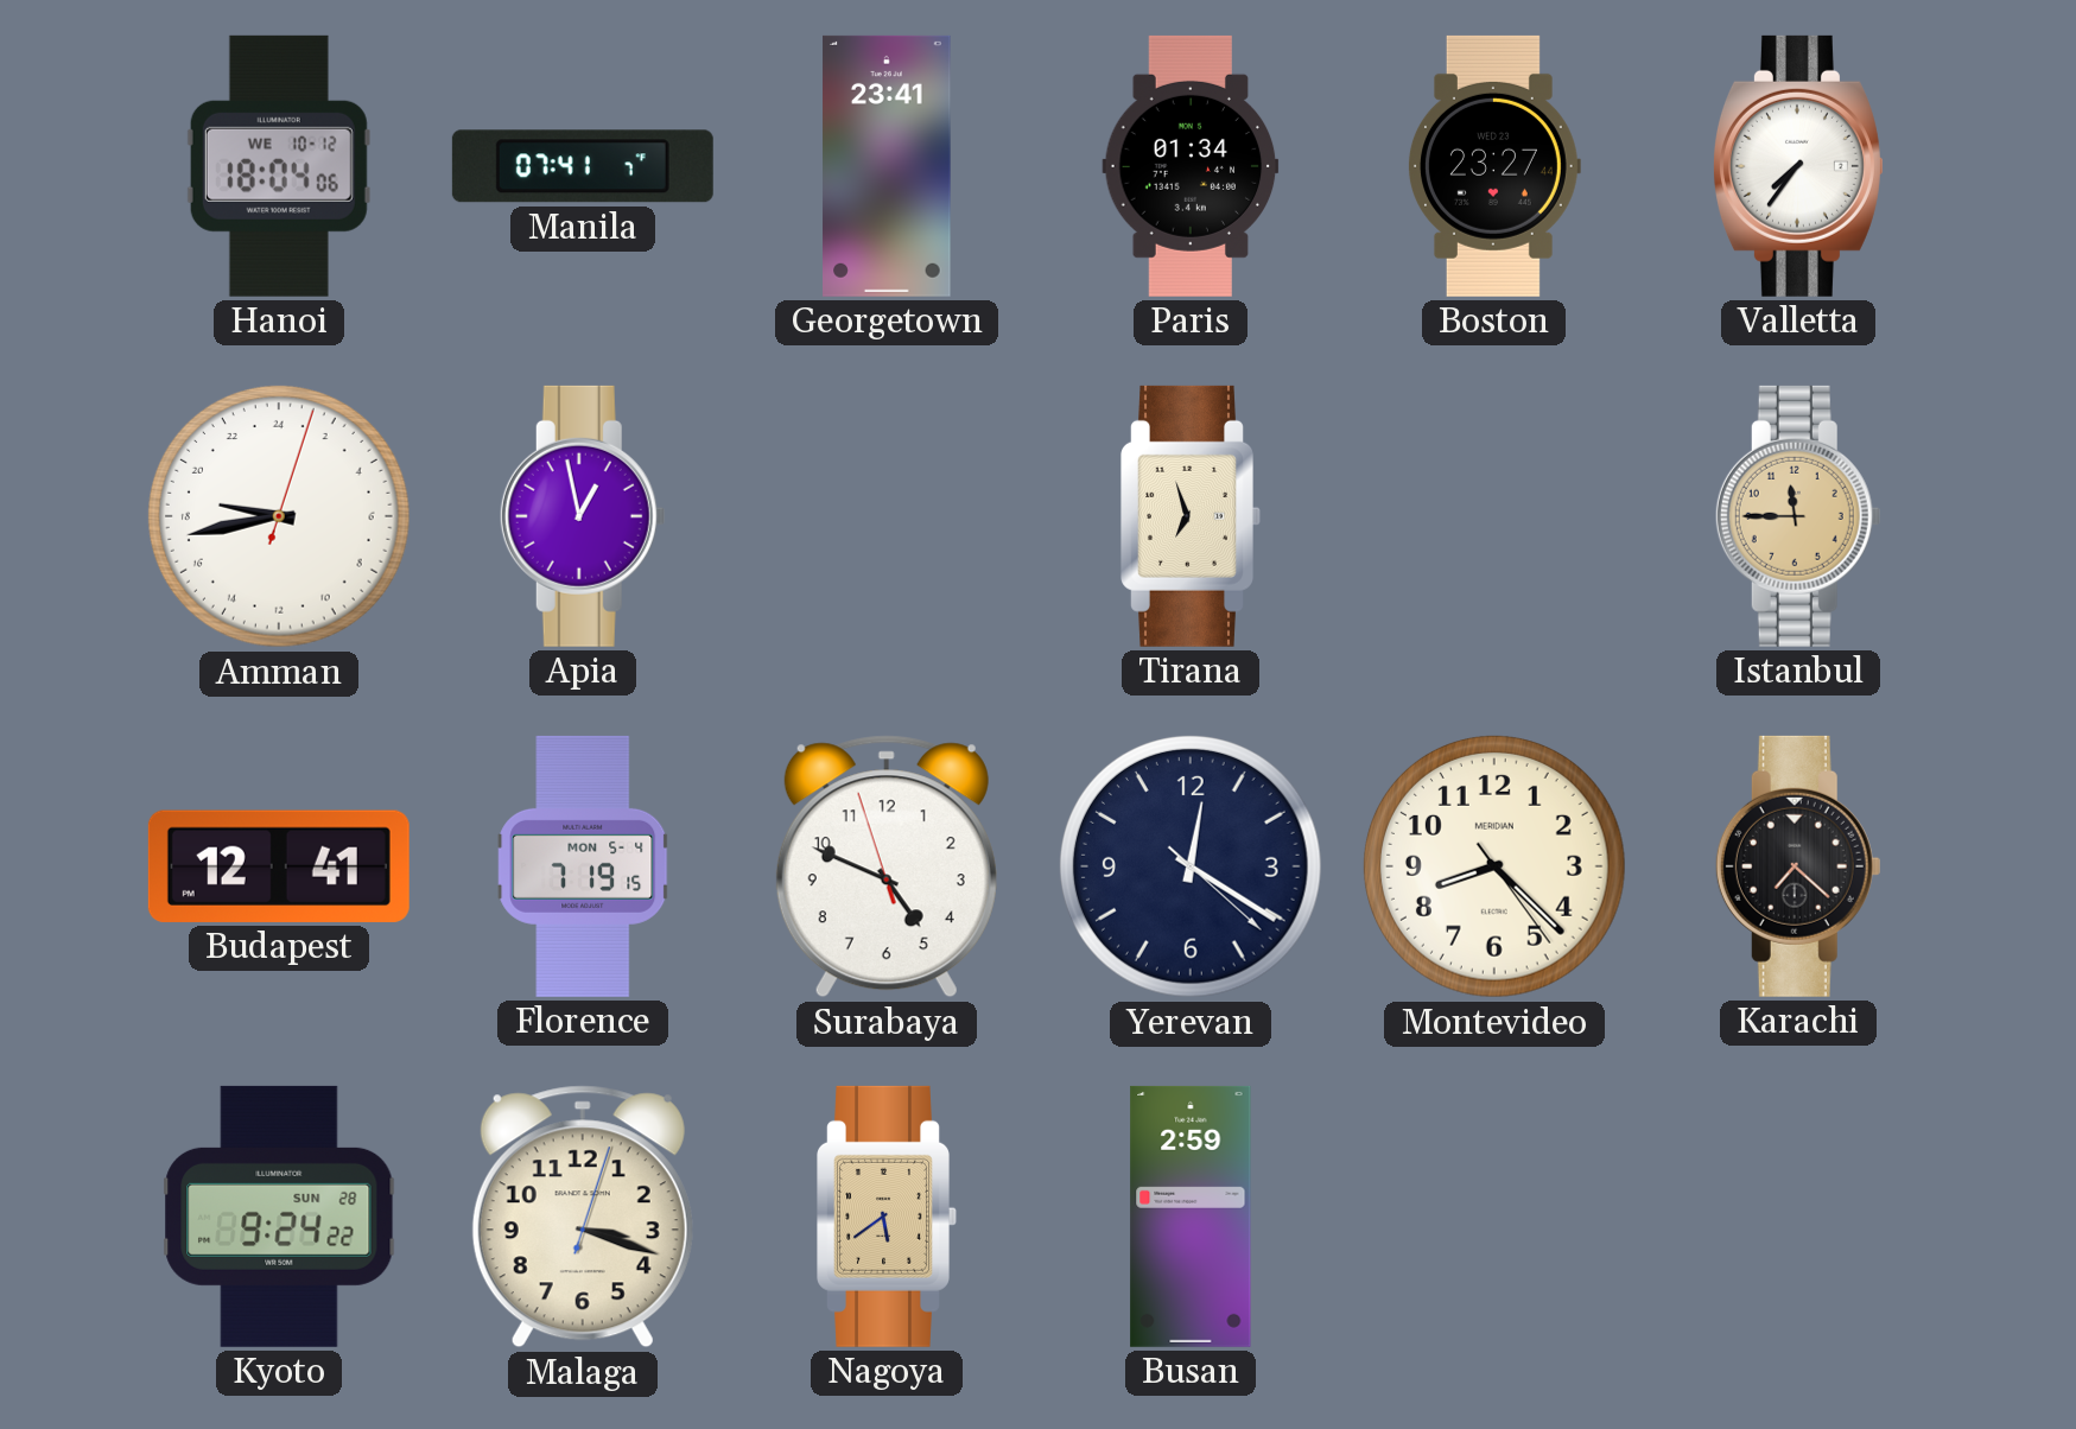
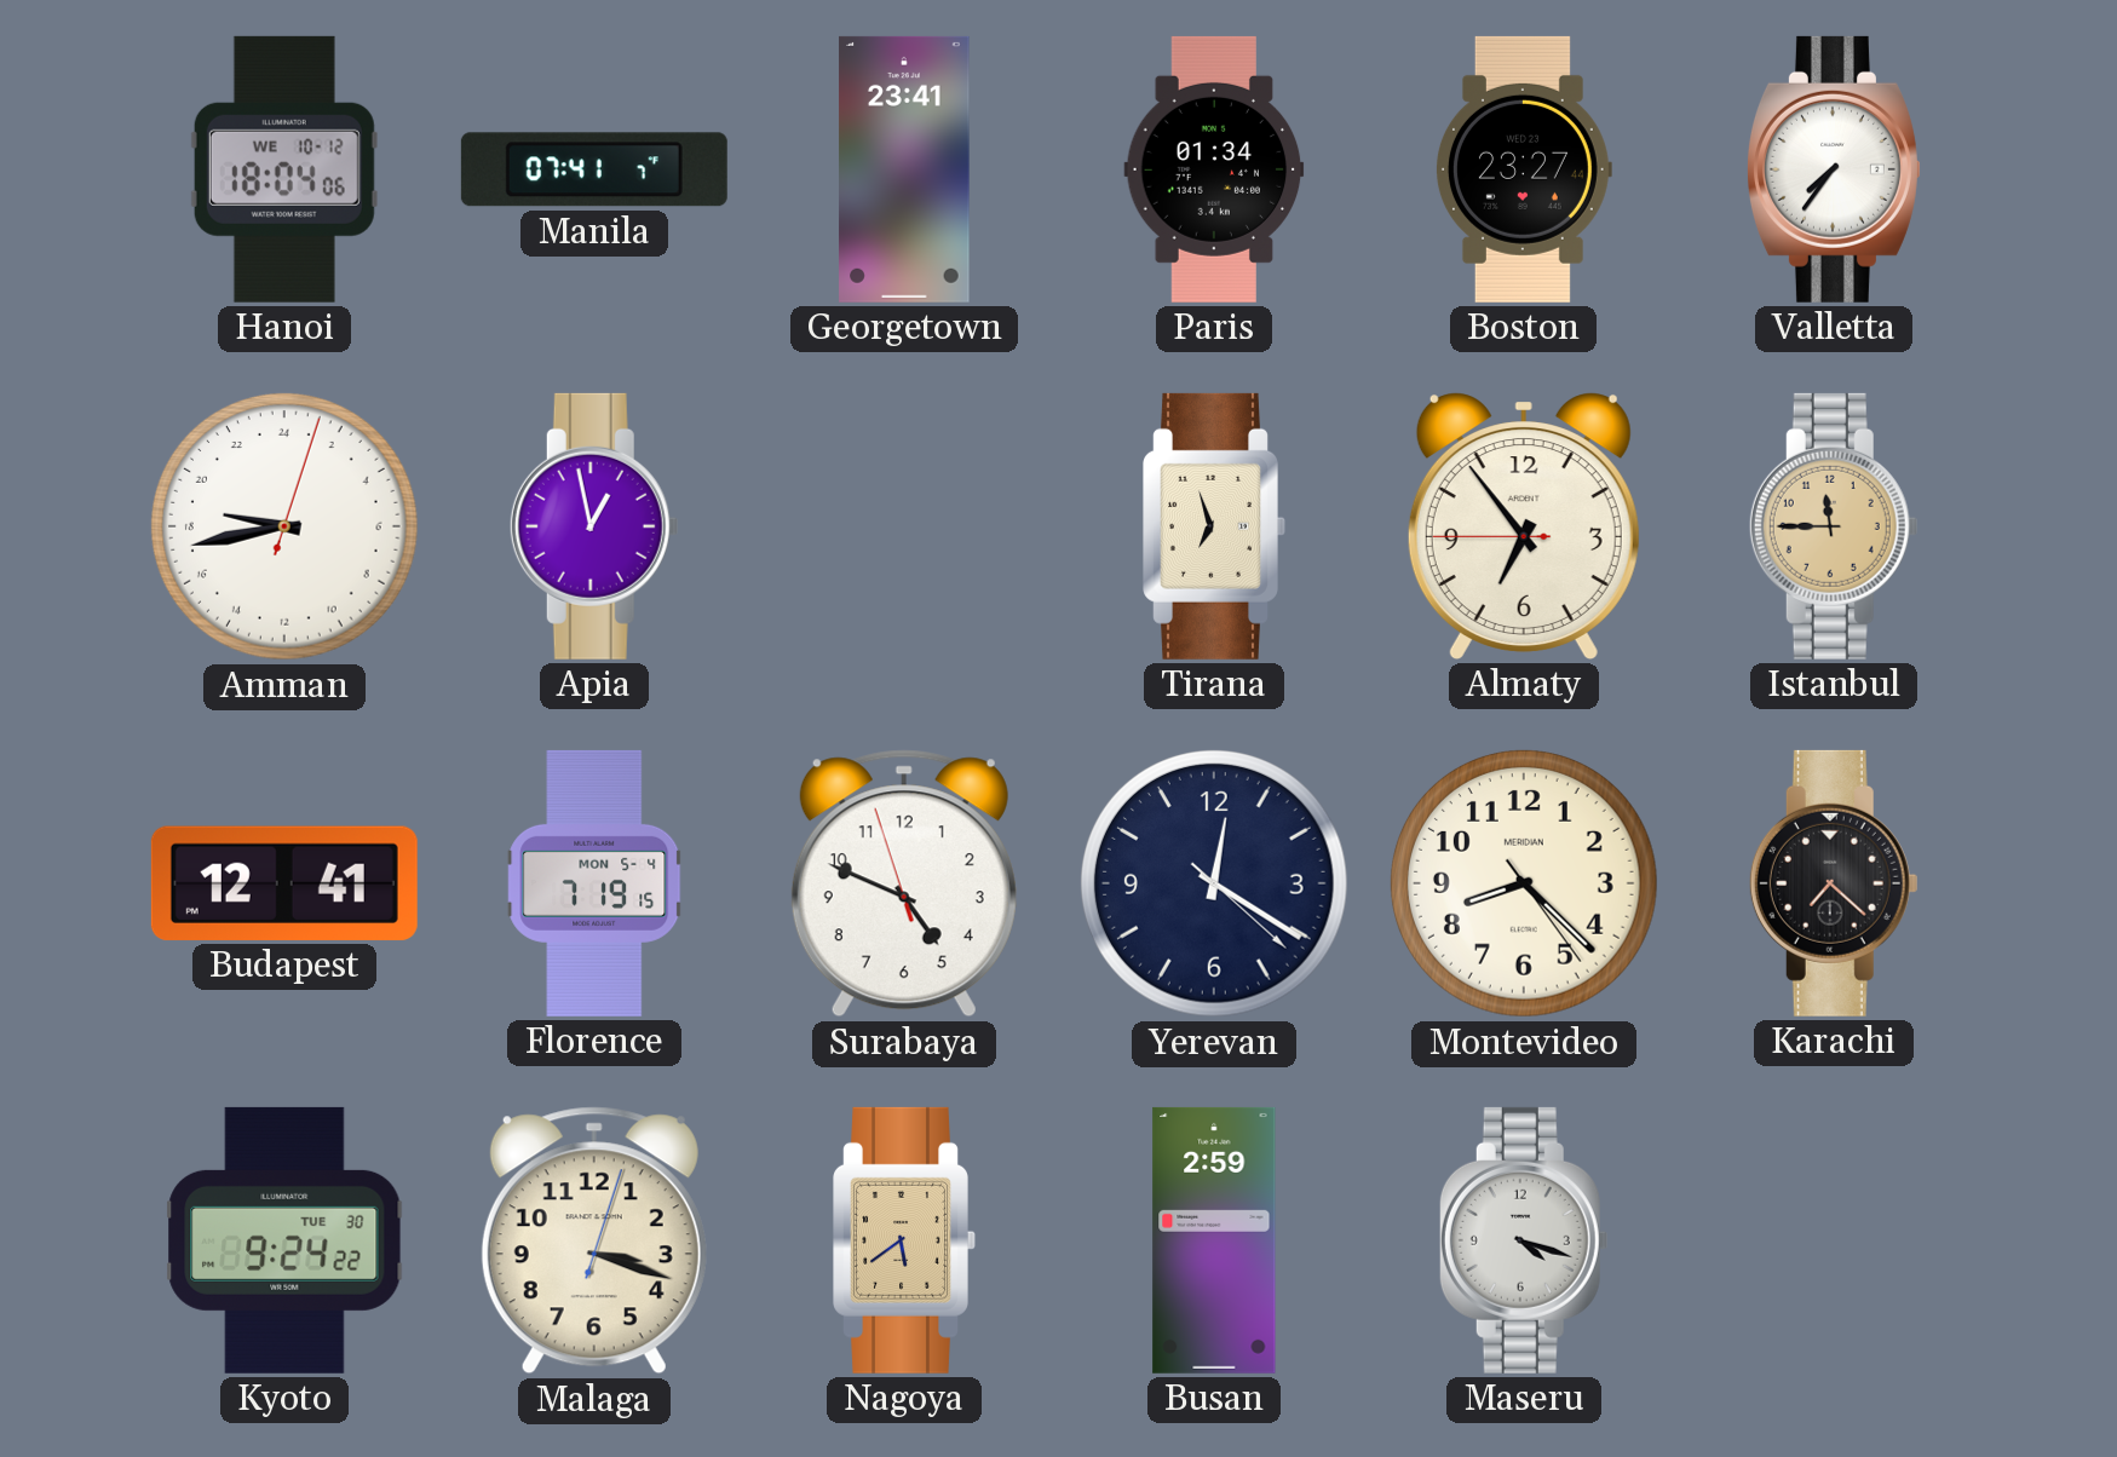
Almaty: none -> 6:53 (1524, 526)
Kyoto date: SUN 28 -> TUE 30 (284, 1240)
Maseru: none -> 4:18 (1524, 1240)
